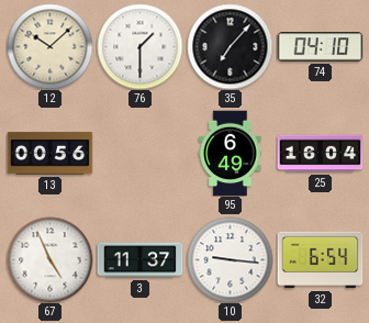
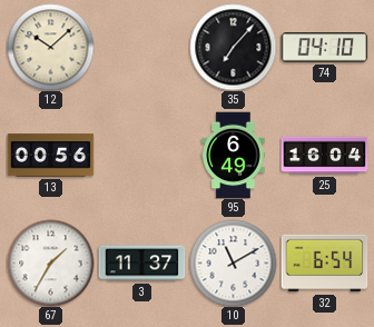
76: 1:30 -> none (139, 46)
67: 4:56 -> 1:35 (50, 262)
10: 9:16 -> 11:10 (233, 262)
